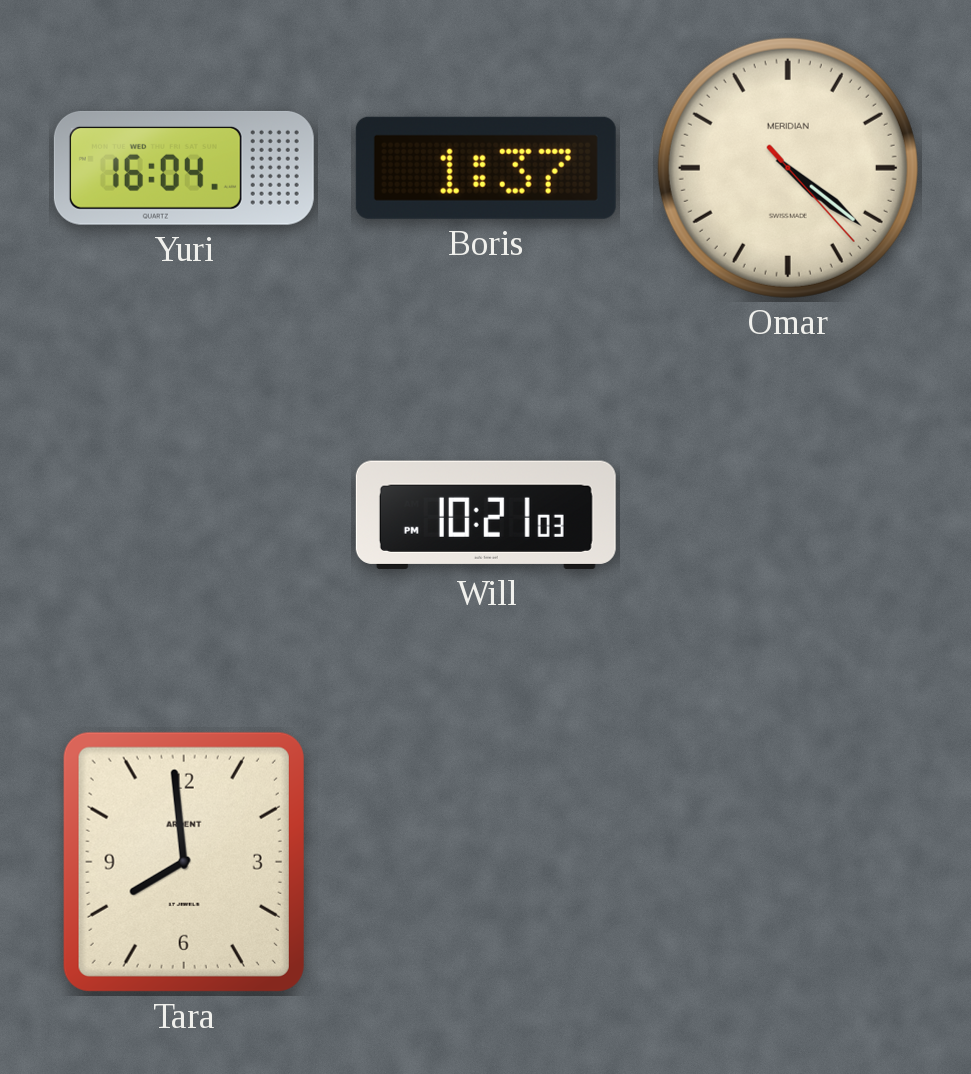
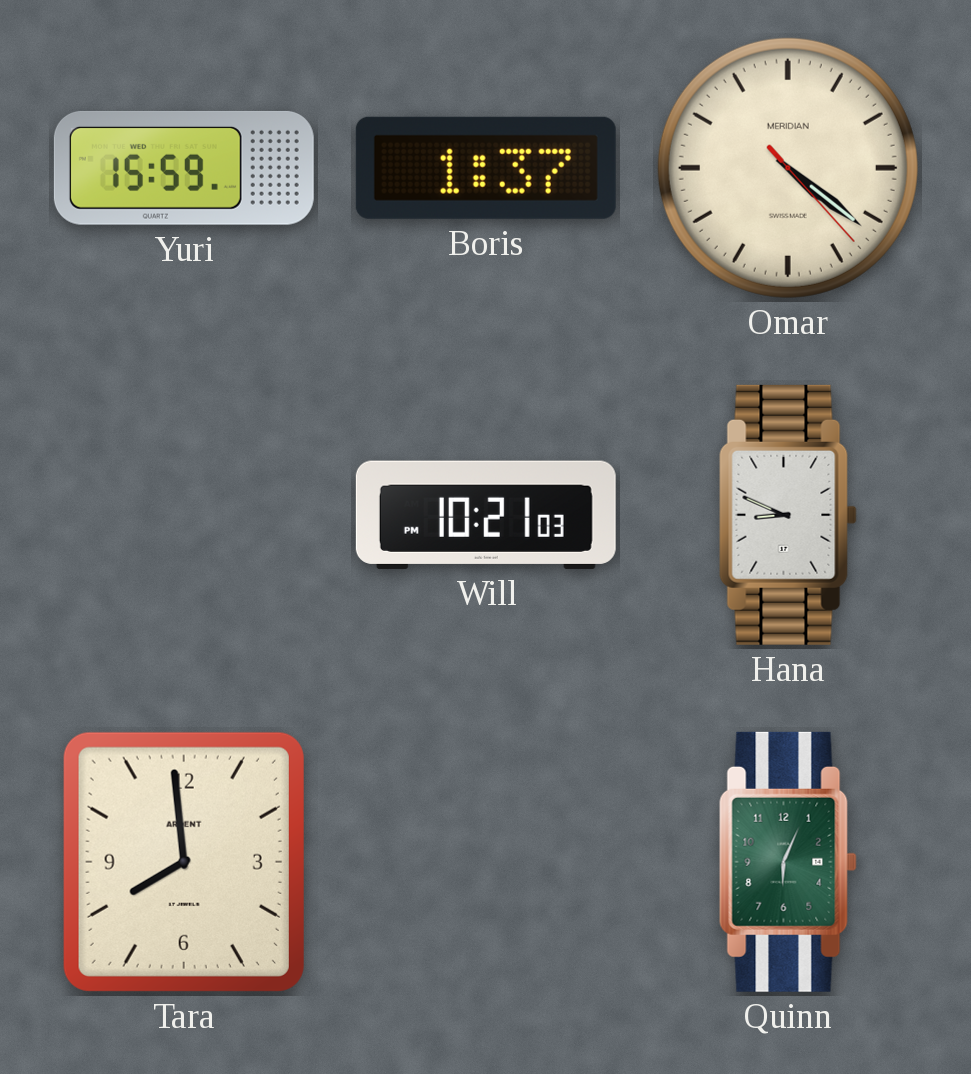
Yuri: 16:04 -> 15:59 (184, 168)
Hana: none -> 8:49 (788, 515)
Quinn: none -> 6:04 (788, 862)
